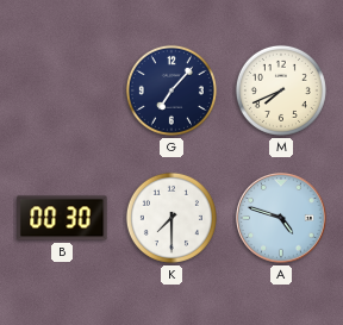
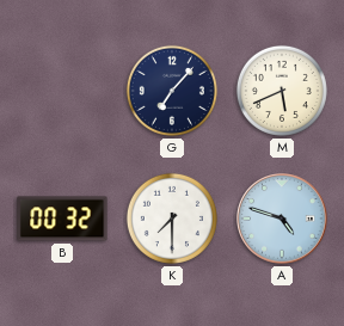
M: 7:41 -> 5:41 (282, 91)
B: 00:30 -> 00:32 (62, 219)
